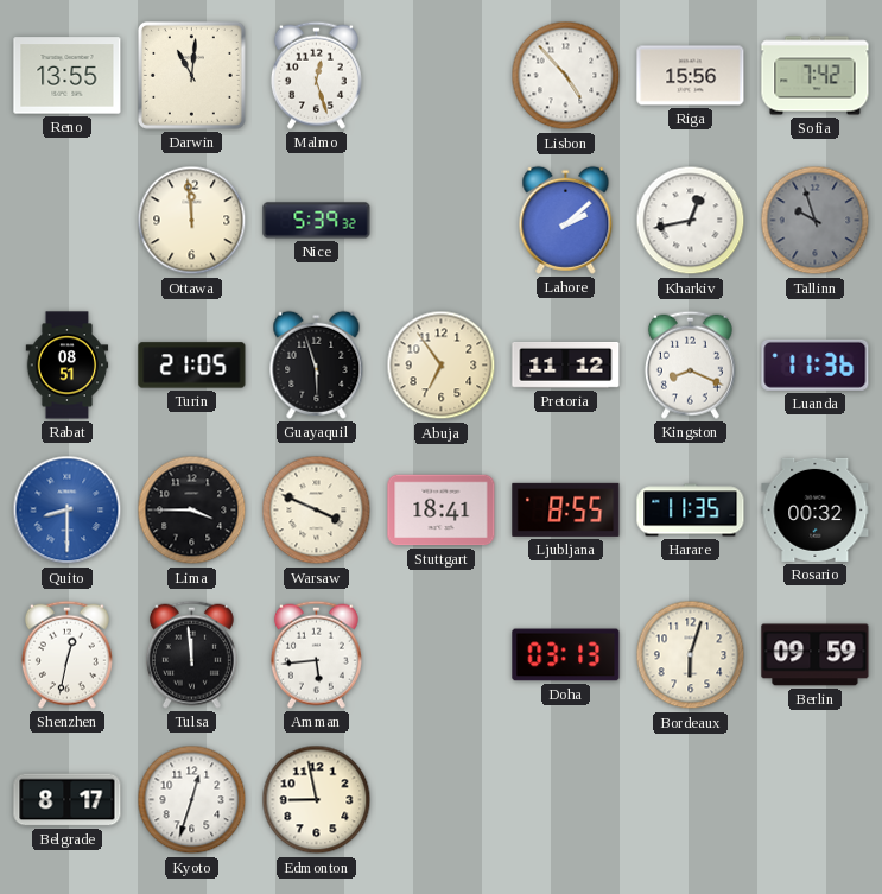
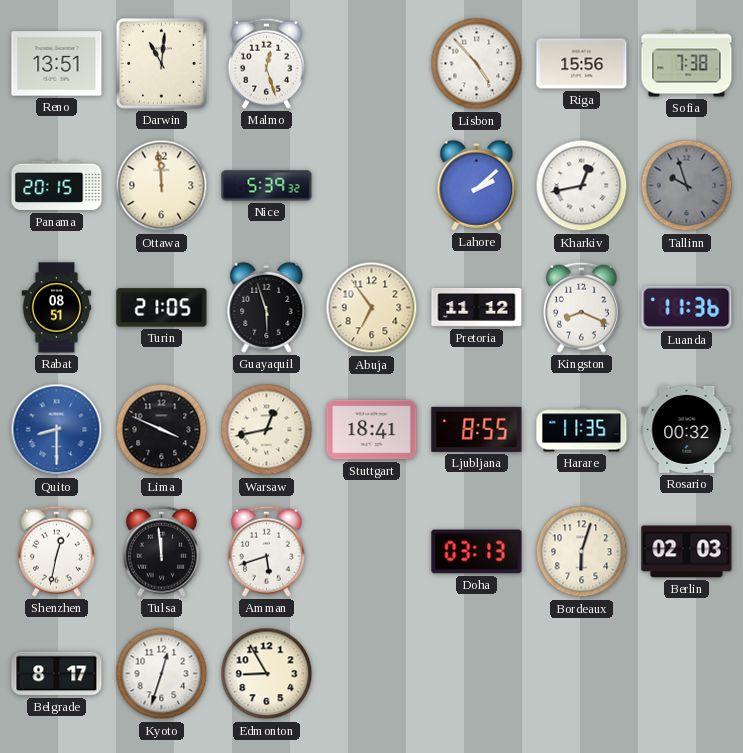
Reno: 13:55 -> 13:51 (57, 64)
Sofia: 7:42 -> 7:38 (687, 64)
Panama: none -> 20:15 (57, 186)
Lima: 3:45 -> 3:49 (162, 430)
Warsaw: 3:49 -> 12:43 (267, 430)
Amman: 5:44 -> 5:42 (266, 551)
Berlin: 09:59 -> 02:03 (687, 552)
Edmonton: 8:58 -> 8:55 (267, 674)
